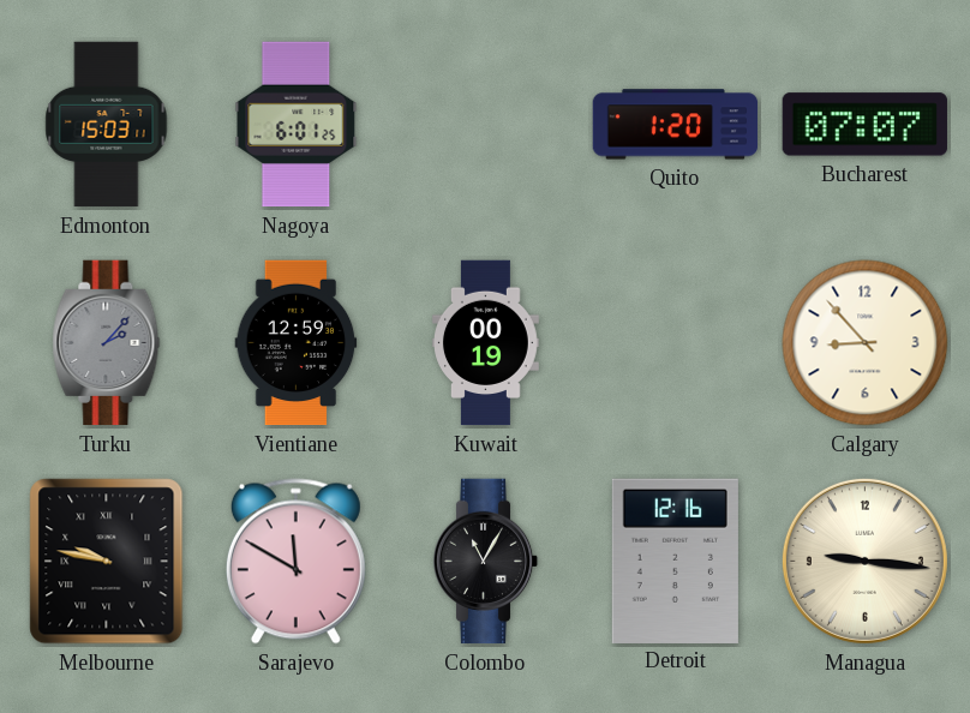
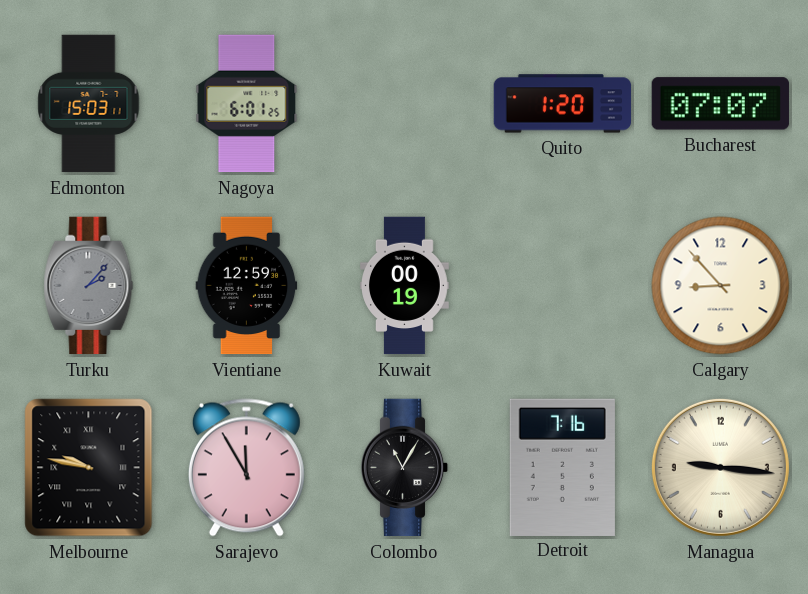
Sarajevo: 11:50 -> 11:55 (246, 468)
Detroit: 12:16 -> 7:16 (562, 467)
